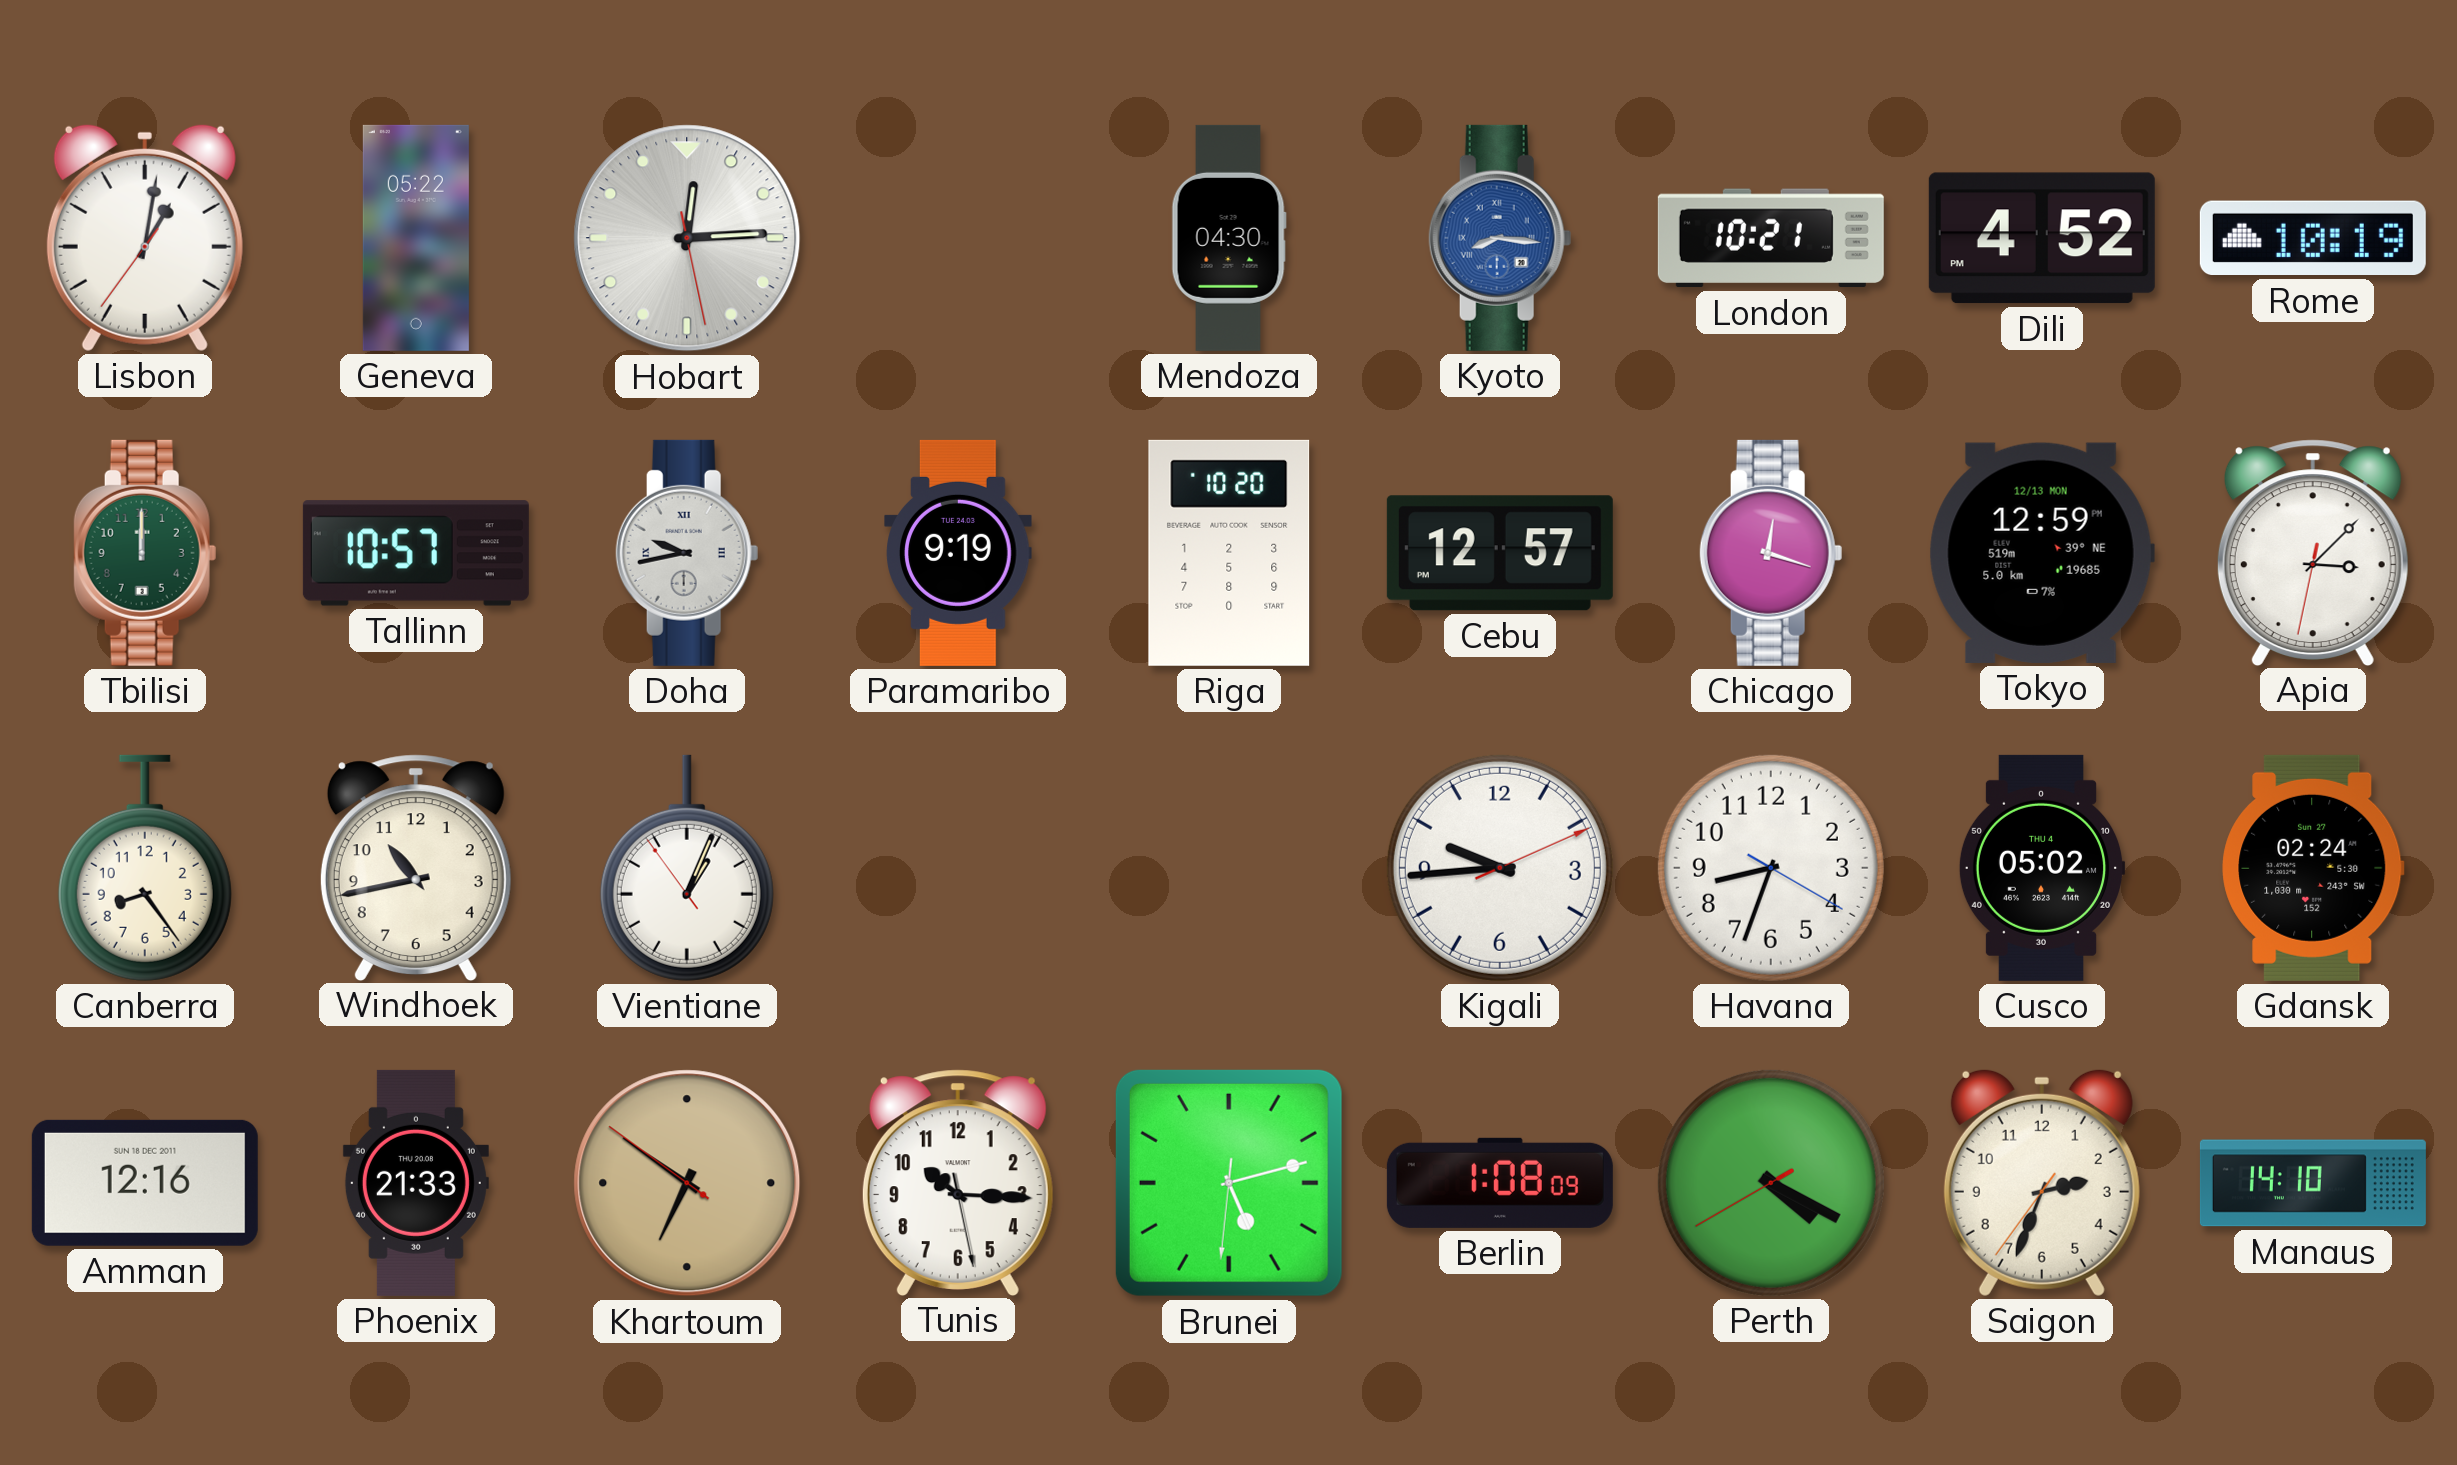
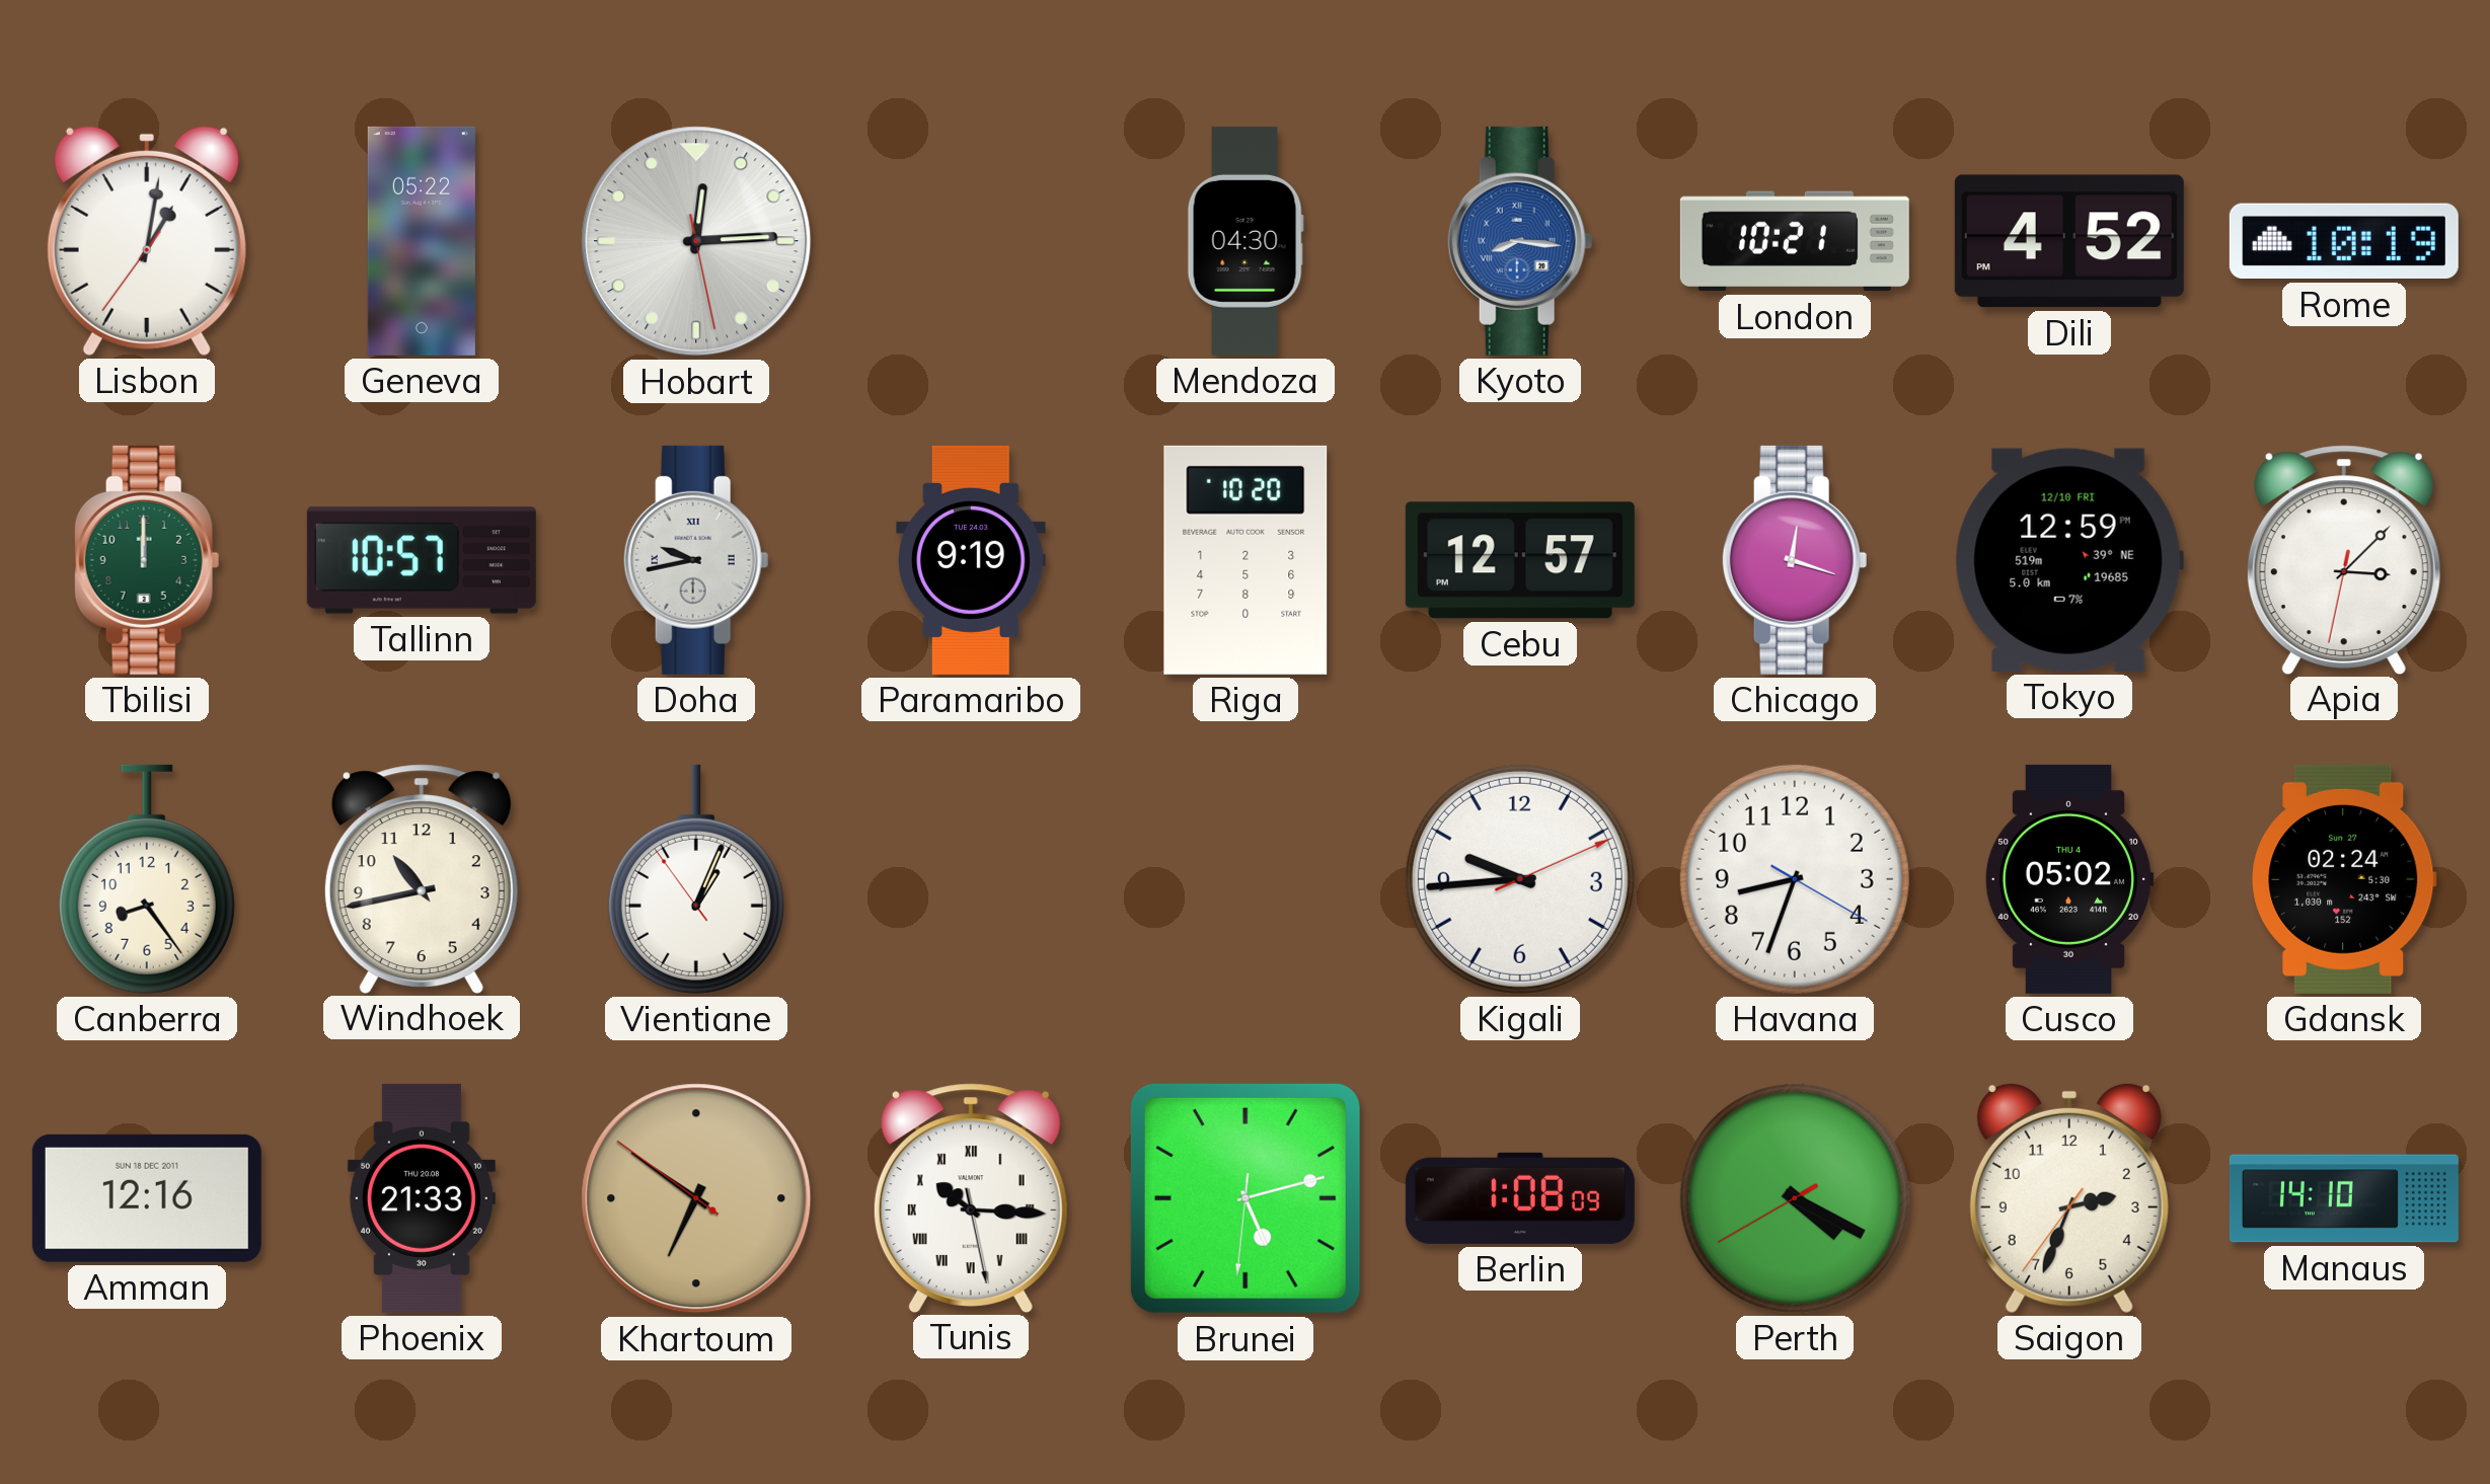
Tokyo date: 12/13 MON -> 12/10 FRI (2069, 560)
Tunis numerals: Arabic -> Roman (971, 1197)
